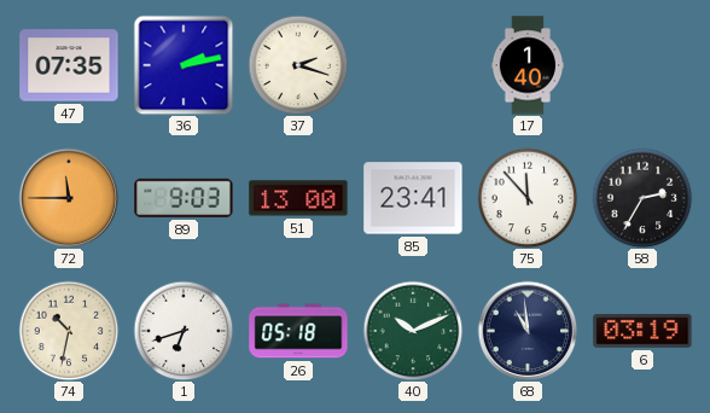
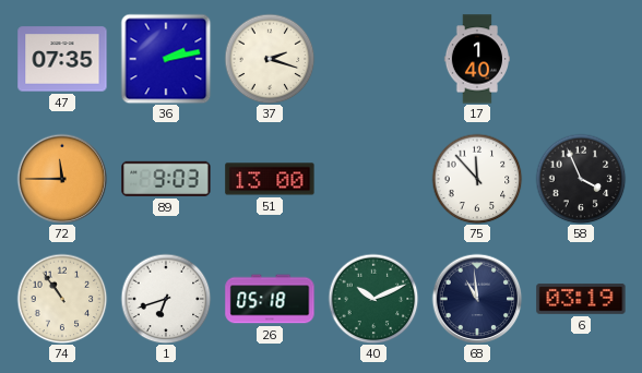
85: 23:41 -> none (413, 198)
58: 2:35 -> 3:56 (581, 179)
74: 10:32 -> 10:54 (62, 299)
